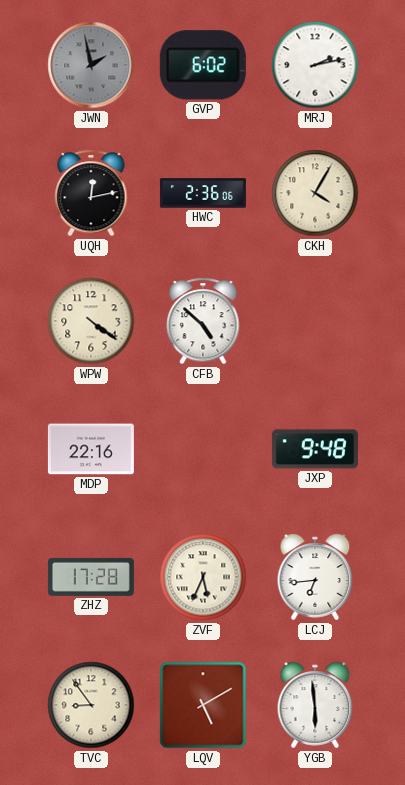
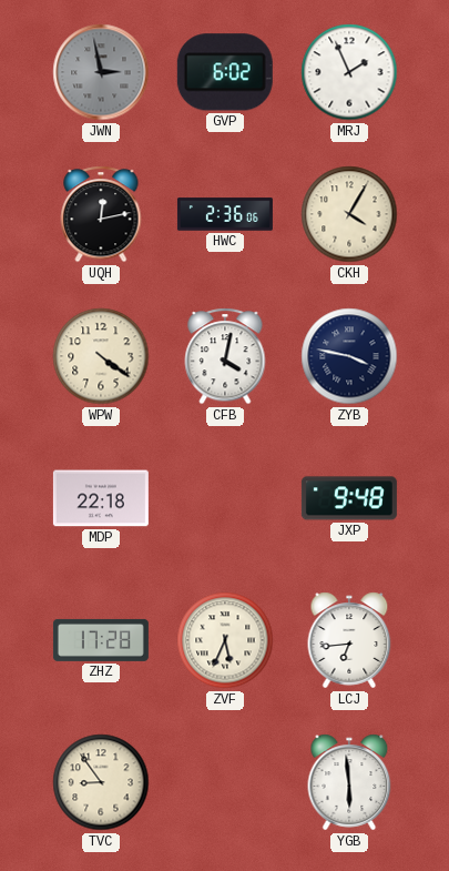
JWN: 1:58 -> 2:58 (101, 72)
MRJ: 2:13 -> 1:56 (349, 72)
CFB: 4:52 -> 4:02 (225, 356)
ZYB: none -> 3:47 (349, 356)
MDP: 22:16 -> 22:18 (101, 498)
LQV: 5:10 -> none (203, 705)
